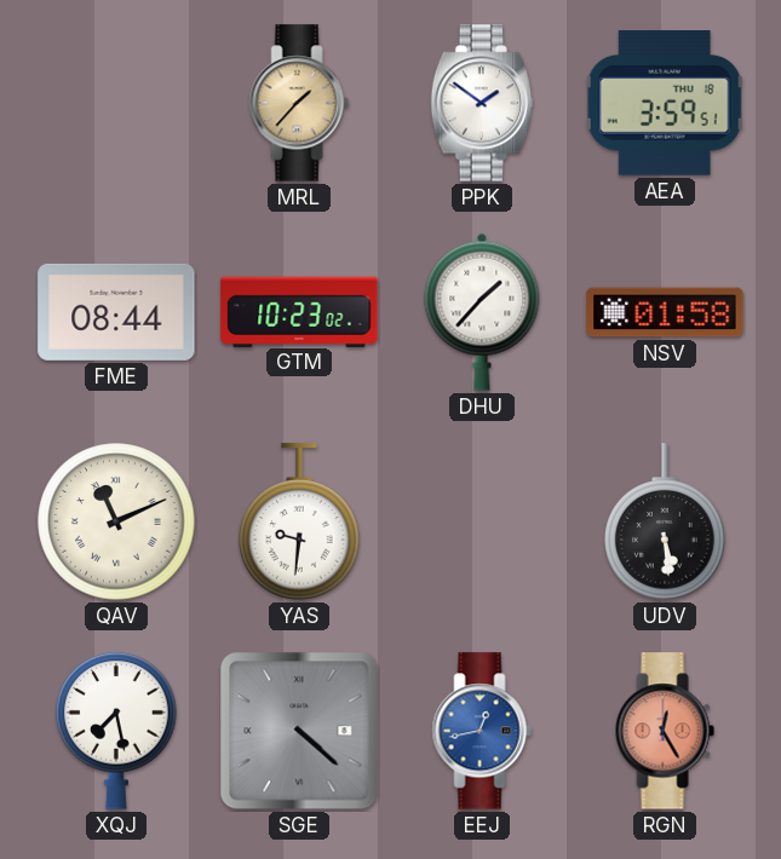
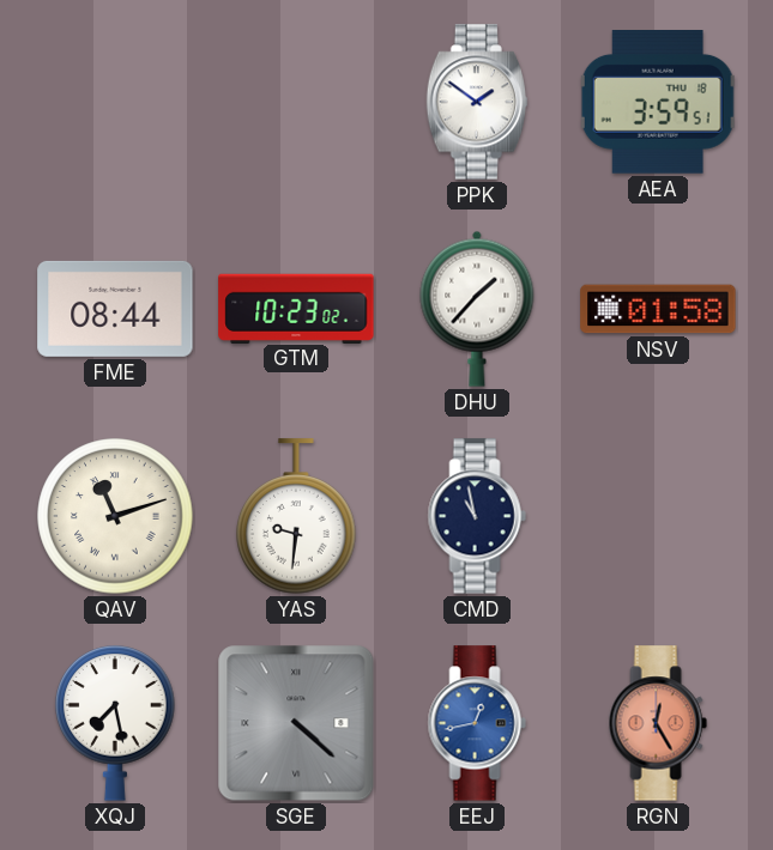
MRL: 1:37 -> none (299, 103)
QAV: 11:11 -> 11:12 (115, 516)
CMD: none -> 10:58 (477, 516)
UDV: 5:29 -> none (665, 521)
